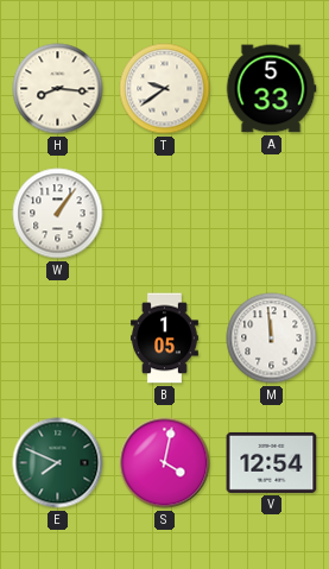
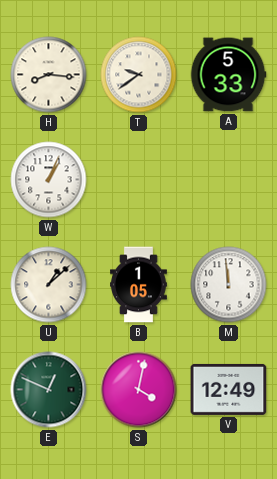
W: 1:06 -> 1:04 (49, 180)
U: none -> 1:08 (49, 285)
E: 7:49 -> 12:49 (49, 390)
V: 12:54 -> 12:49 (229, 389)
